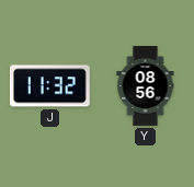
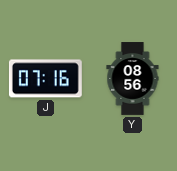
J: 11:32 -> 07:16 (45, 79)
